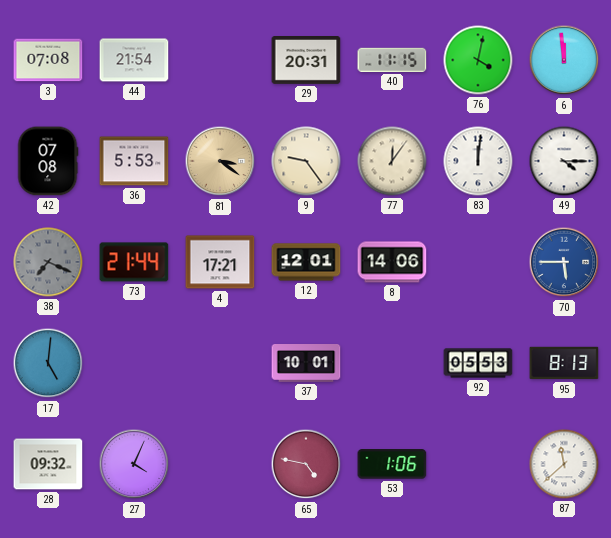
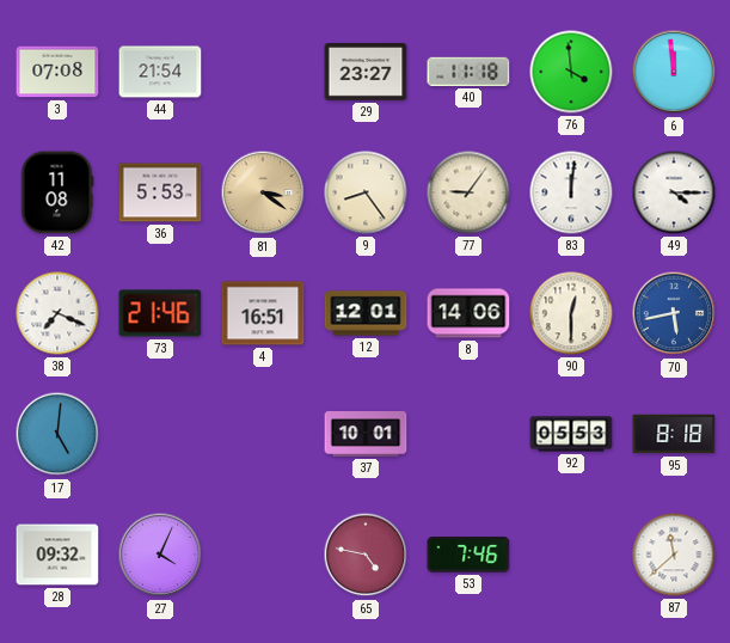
29: 20:31 -> 23:27 (366, 73)
40: 11:15 -> 11:18 (468, 72)
76: 4:02 -> 3:59 (571, 72)
42: 07:08 -> 11:08 (57, 192)
9: 9:24 -> 8:24 (366, 192)
77: 12:06 -> 9:06 (468, 192)
38 dial: grey -> white (57, 313)
73: 21:44 -> 21:46 (160, 313)
4: 17:21 -> 16:51 (263, 313)
90: none -> 12:30 (571, 313)
70: 5:45 -> 5:43 (674, 313)
95: 8:13 -> 8:18 (674, 434)
53: 1:06 -> 7:46 (468, 555)
